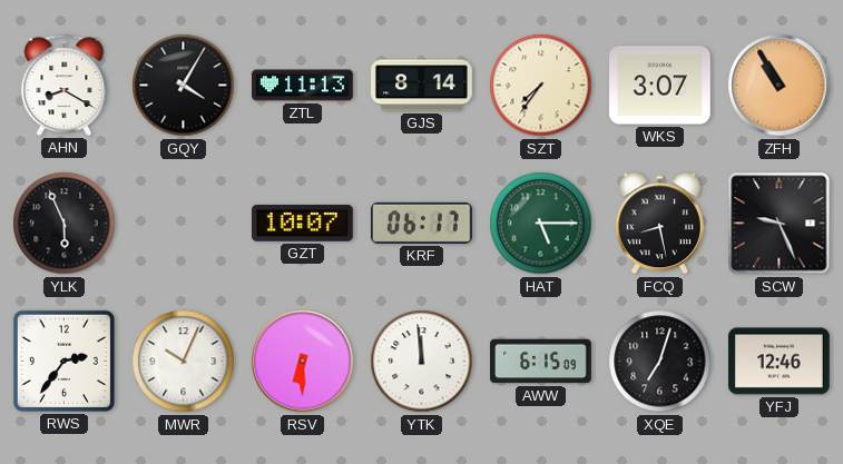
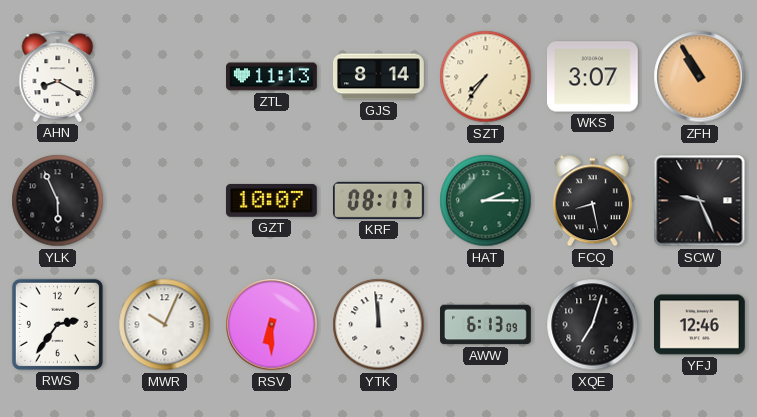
GQY: 4:05 -> none (184, 86)
KRF: 06:17 -> 08:17 (379, 200)
HAT: 5:15 -> 2:15 (486, 201)
AWW: 6:15 -> 6:13 (486, 325)
